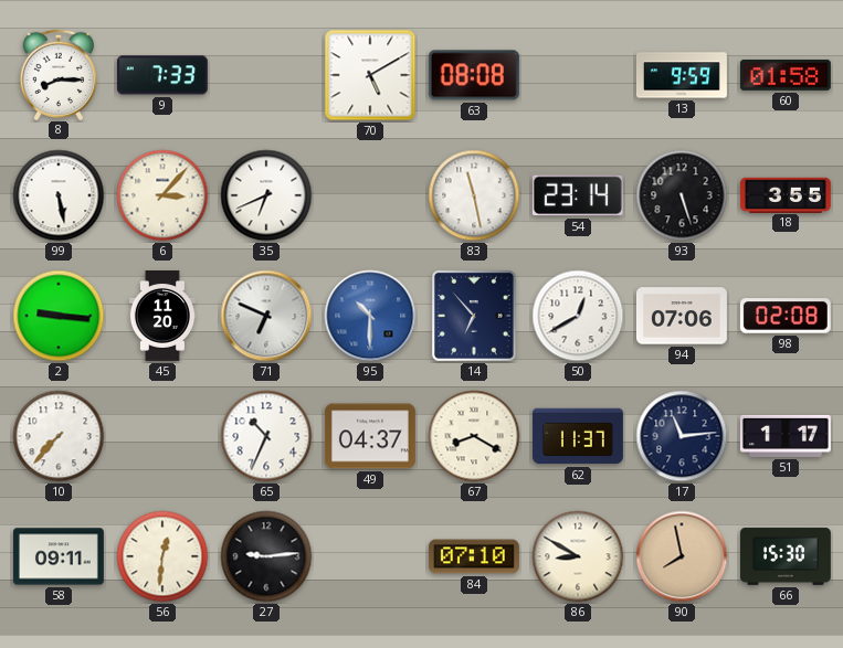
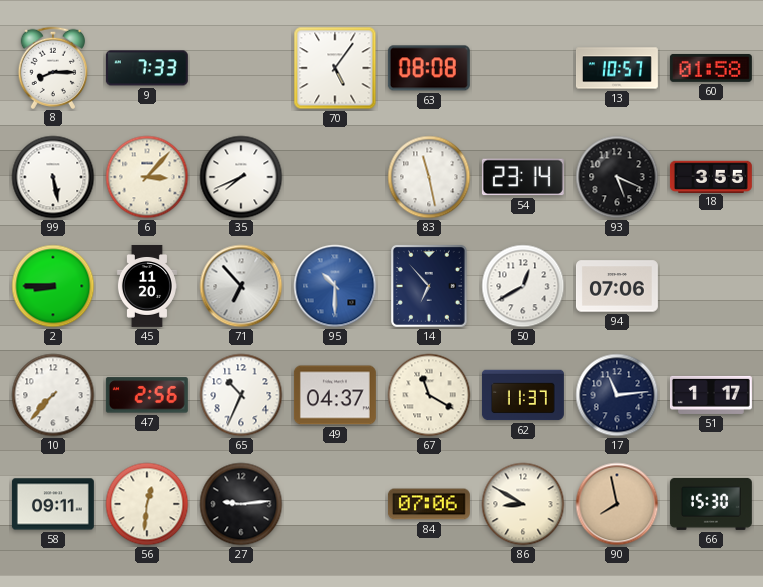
70: 5:10 -> 5:06 (335, 68)
13: 9:59 -> 10:57 (617, 68)
35: 6:41 -> 7:41 (241, 177)
93: 5:27 -> 5:19 (617, 177)
2: 9:16 -> 8:45 (53, 286)
71: 6:49 -> 6:53 (241, 286)
98: 02:08 -> none (786, 316)
47: none -> 2:56 (147, 395)
67: 8:20 -> 11:20 (429, 395)
84: 07:10 -> 07:06 (429, 504)
